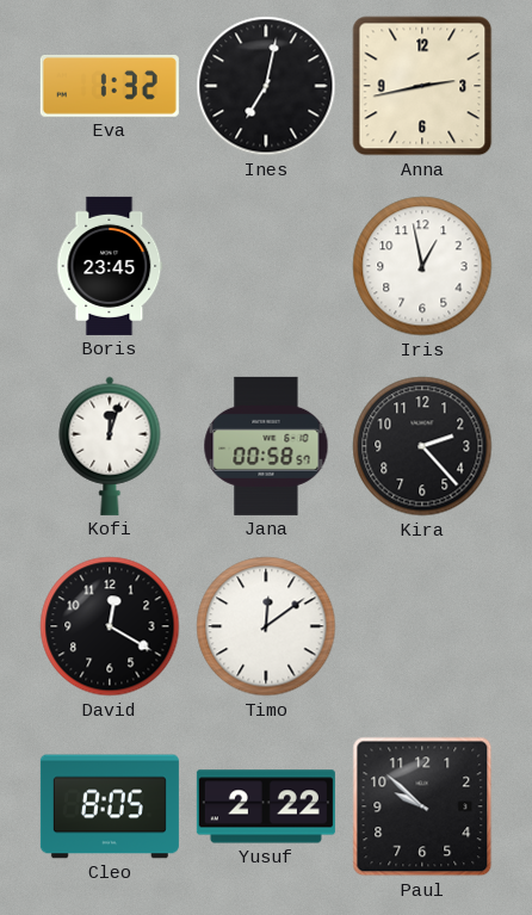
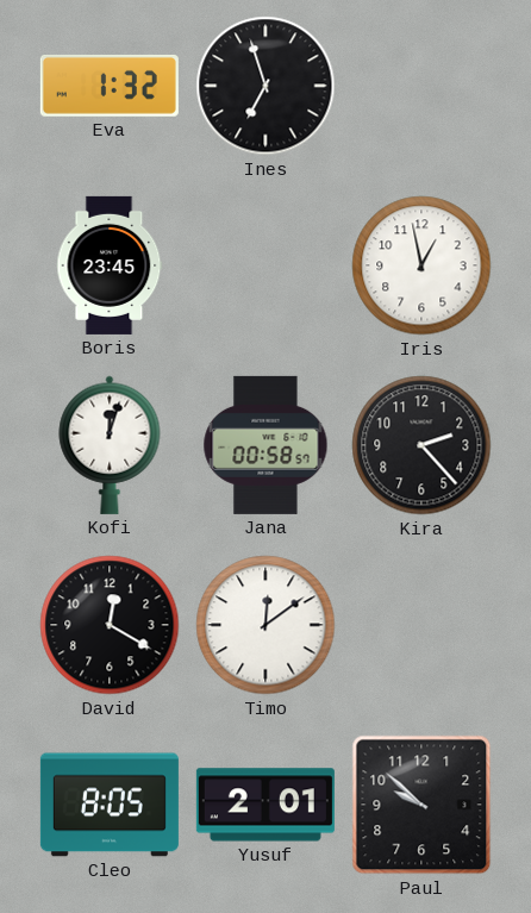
Ines: 7:02 -> 6:57 (265, 86)
Anna: 2:43 -> none (422, 86)
Yusuf: 2:22 -> 2:01 (265, 805)
